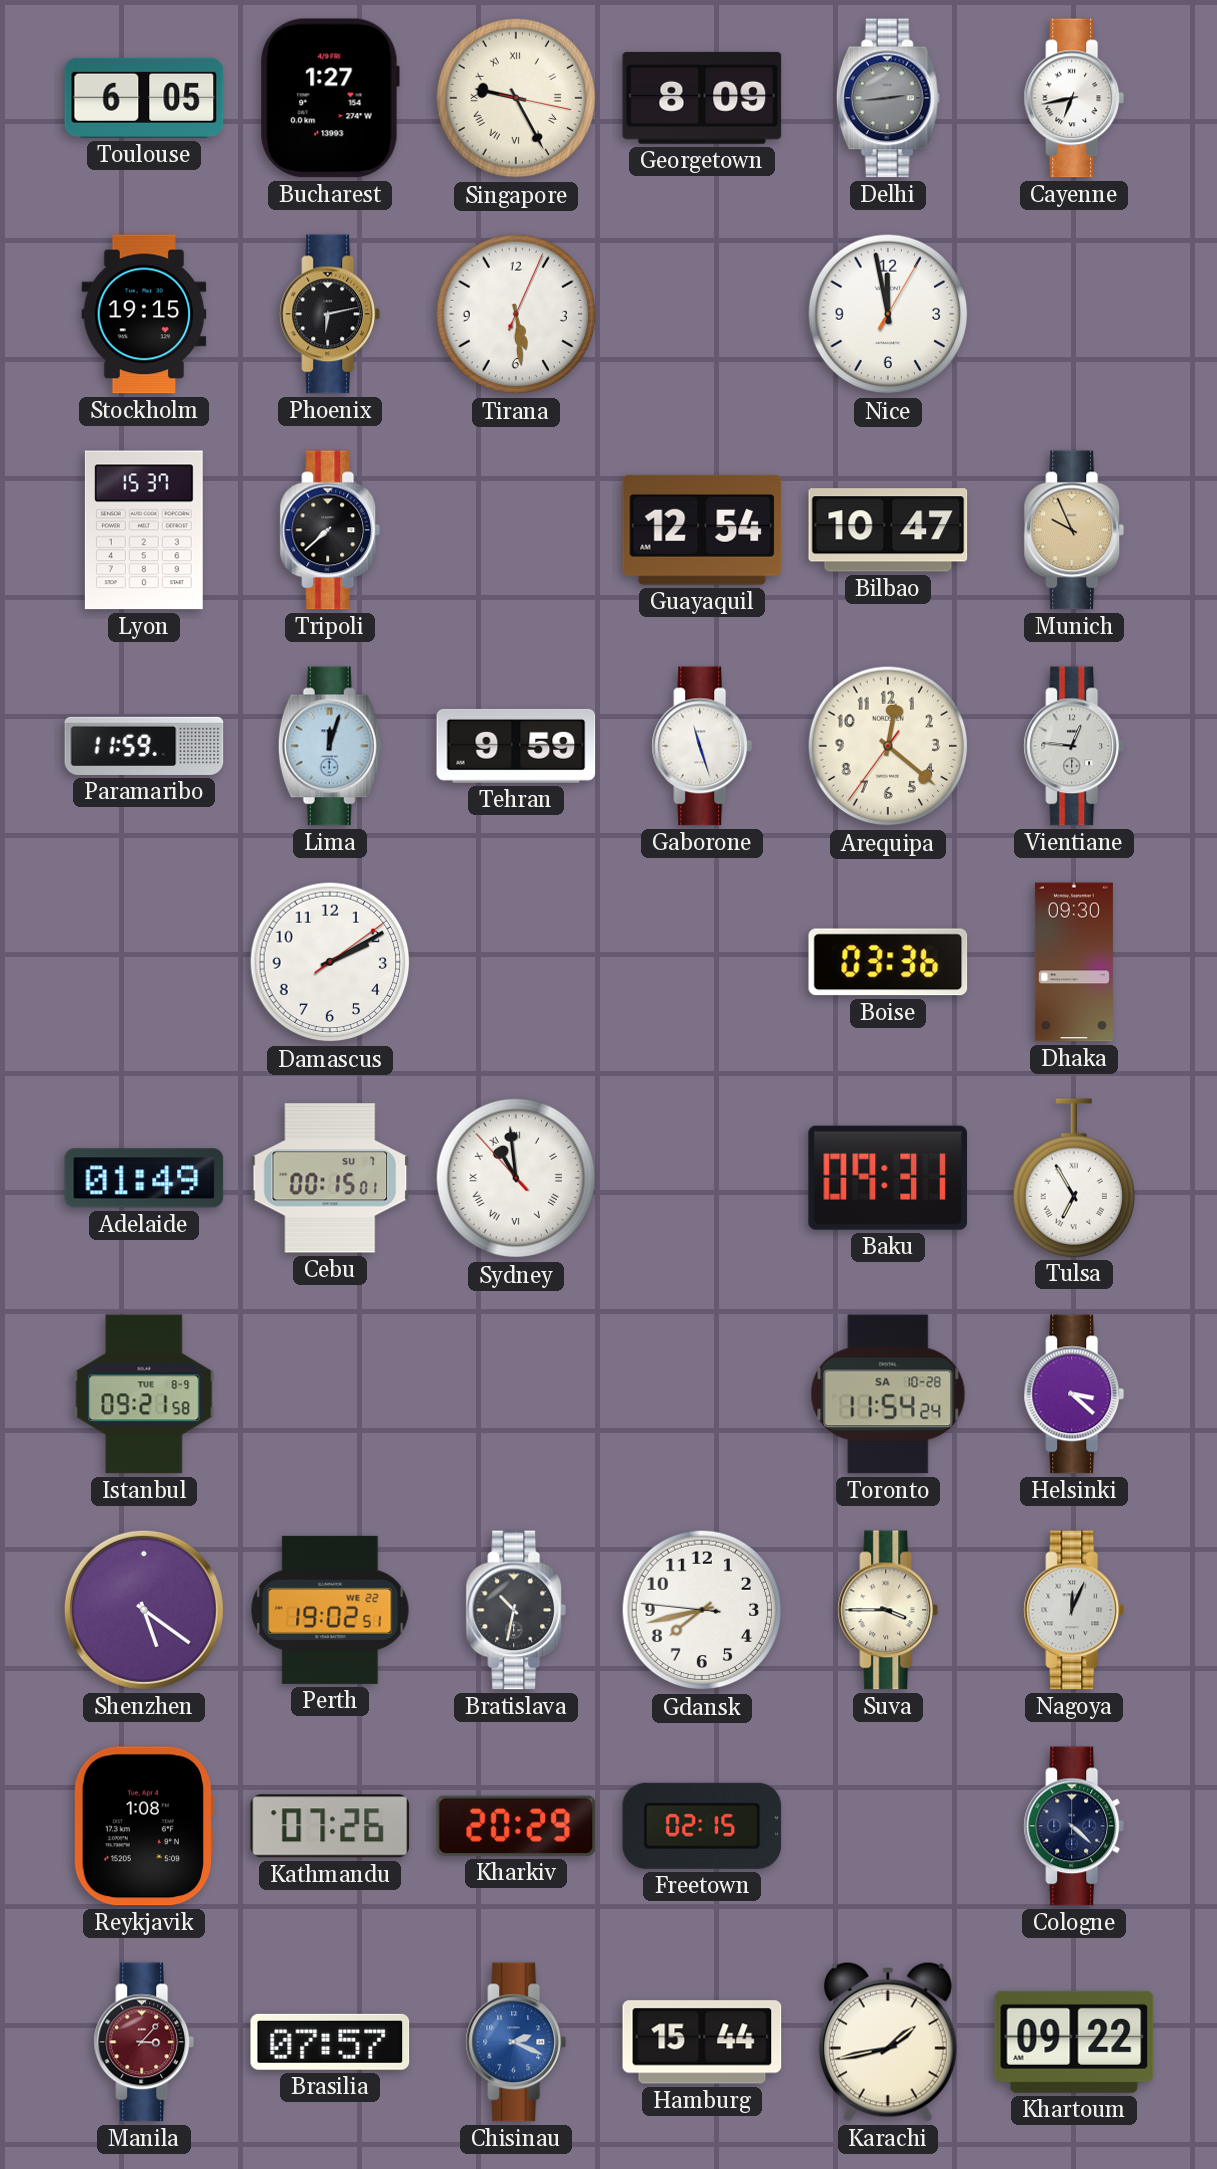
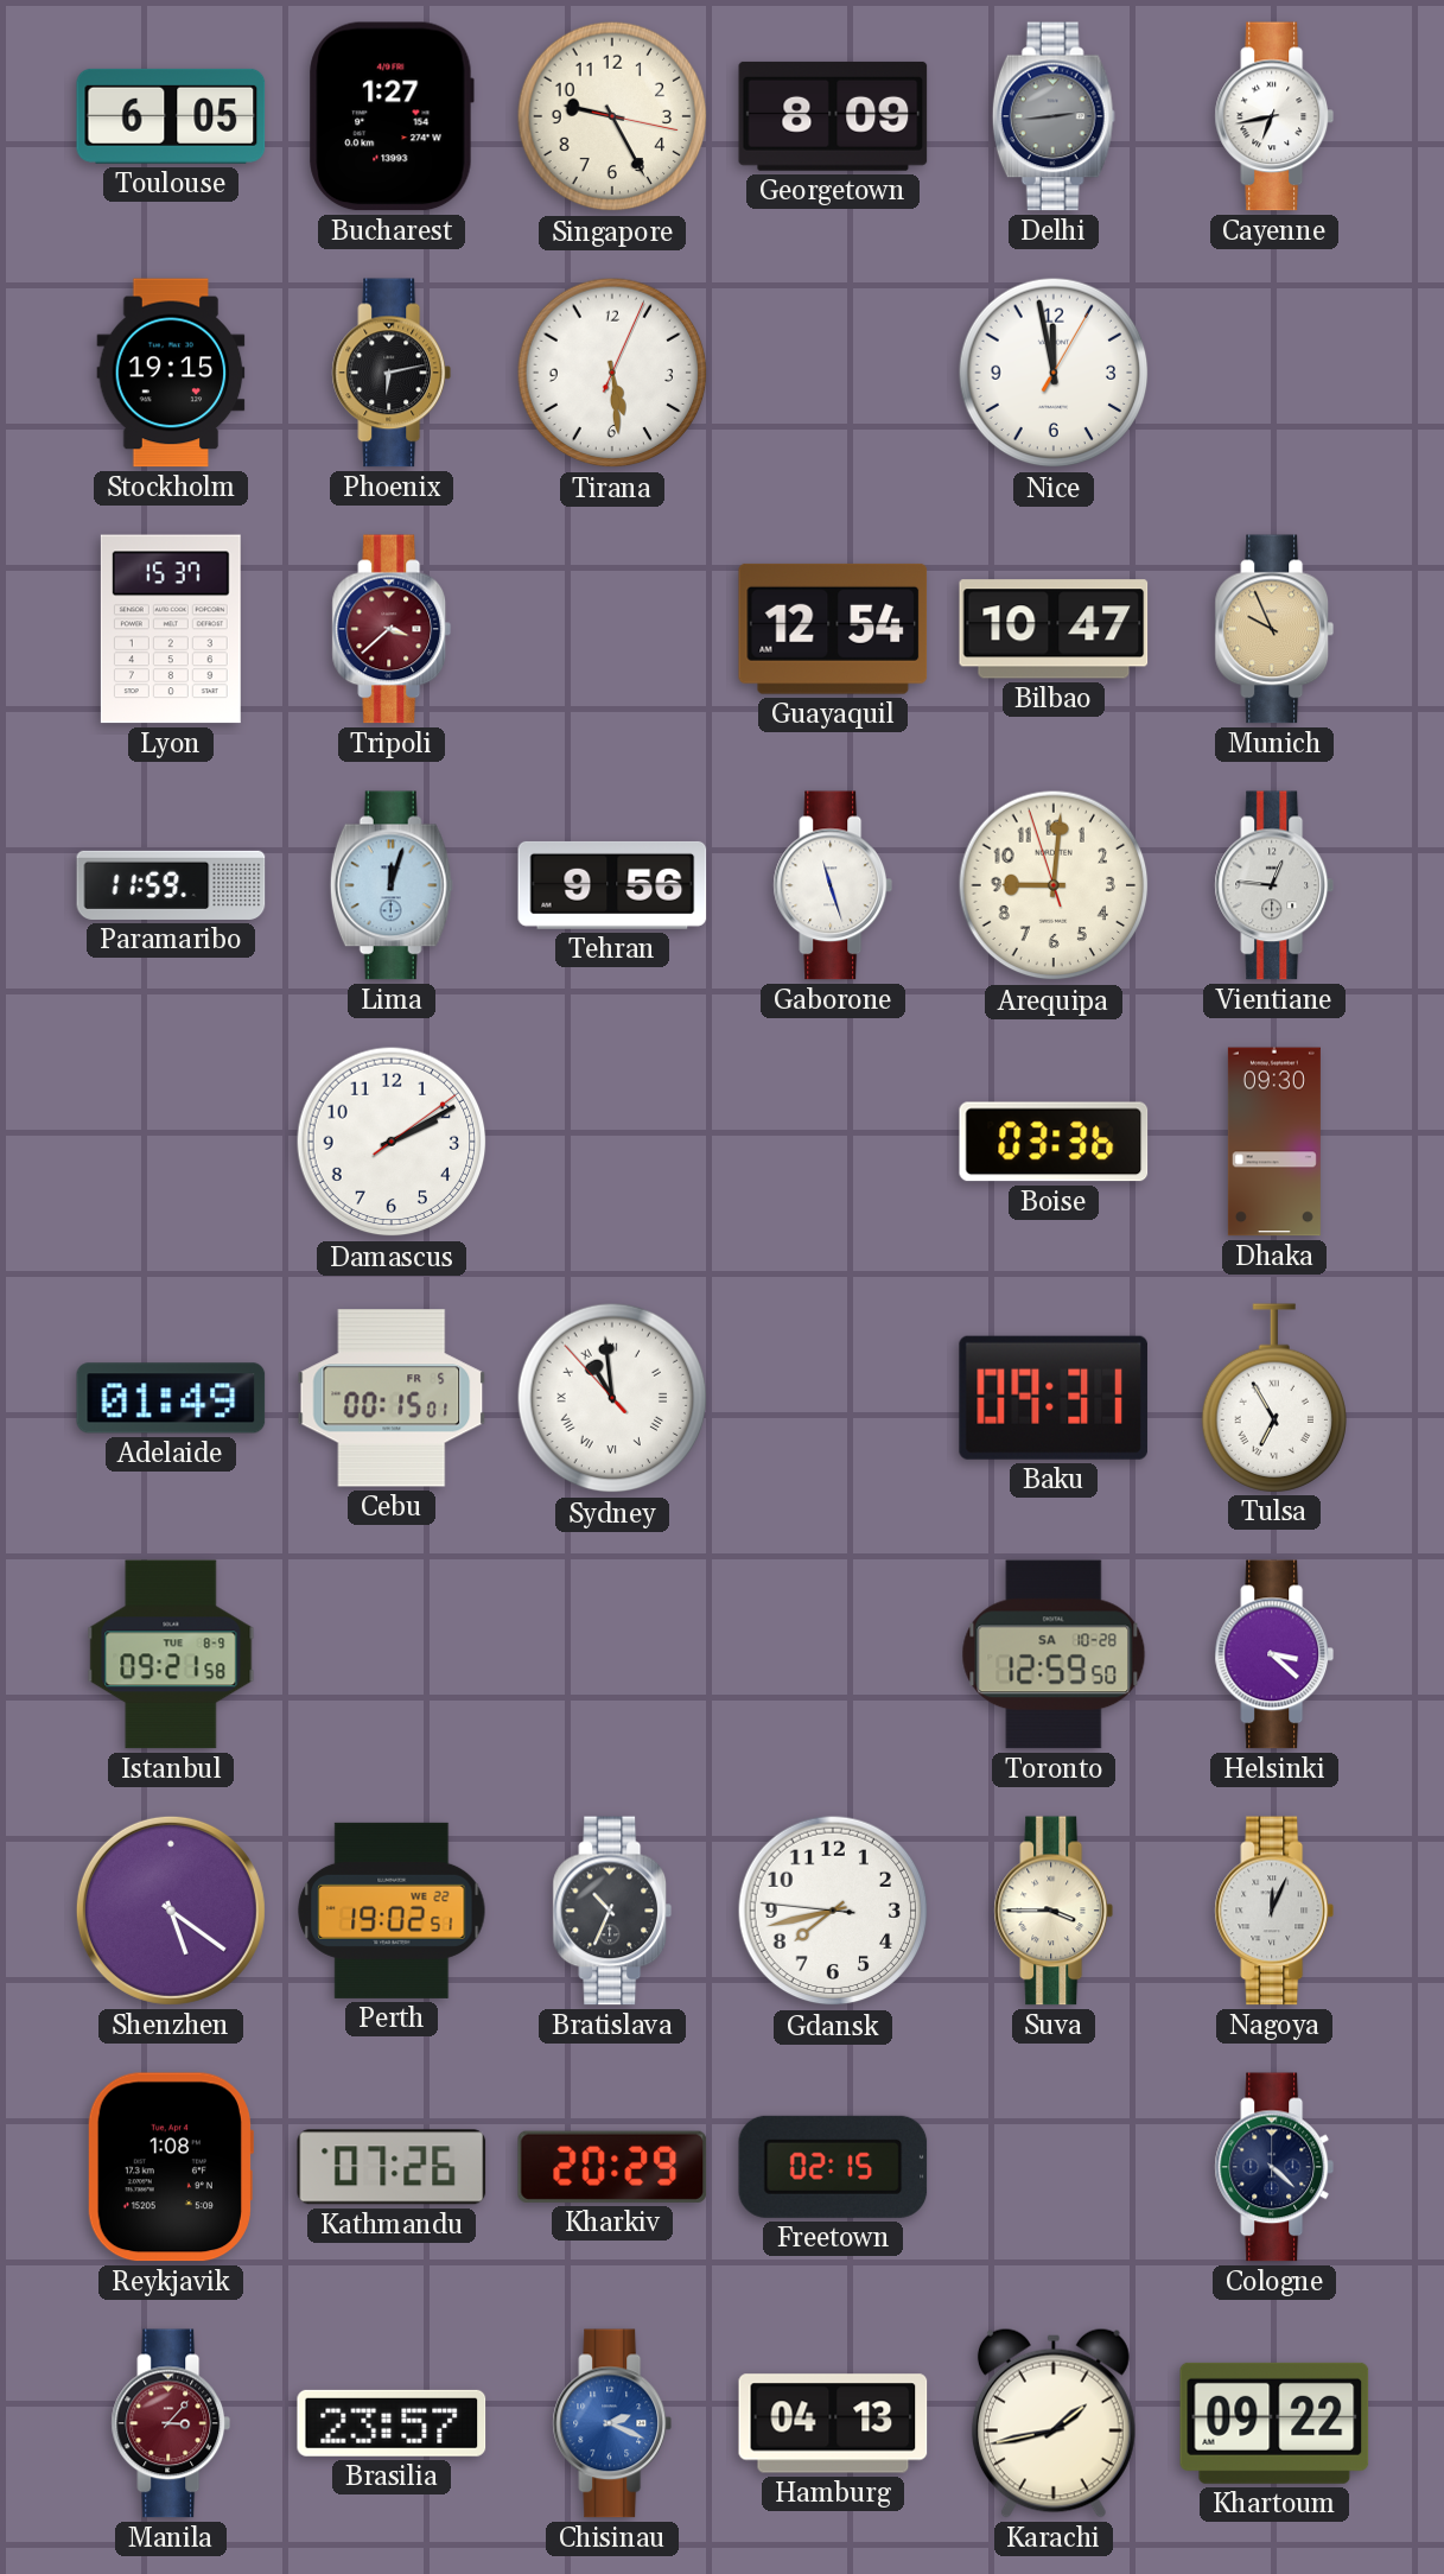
Singapore numerals: Roman -> Arabic (612, 116)
Tripoli: 7:38 -> 3:38 (392, 629)
Tripoli dial: black -> burgundy (392, 629)
Tehran: 9:59 -> 9:56 (612, 885)
Arequipa: 12:21 -> 9:00 (1054, 885)
Cebu date: SU 7 -> FR 5 (392, 1398)
Toronto: 11:54 -> 12:59 (1054, 1654)
Bratislava: 10:32 -> 10:34 (612, 1911)
Brasilia: 07:57 -> 23:57 (392, 2423)
Hamburg: 15:44 -> 04:13 (833, 2423)
